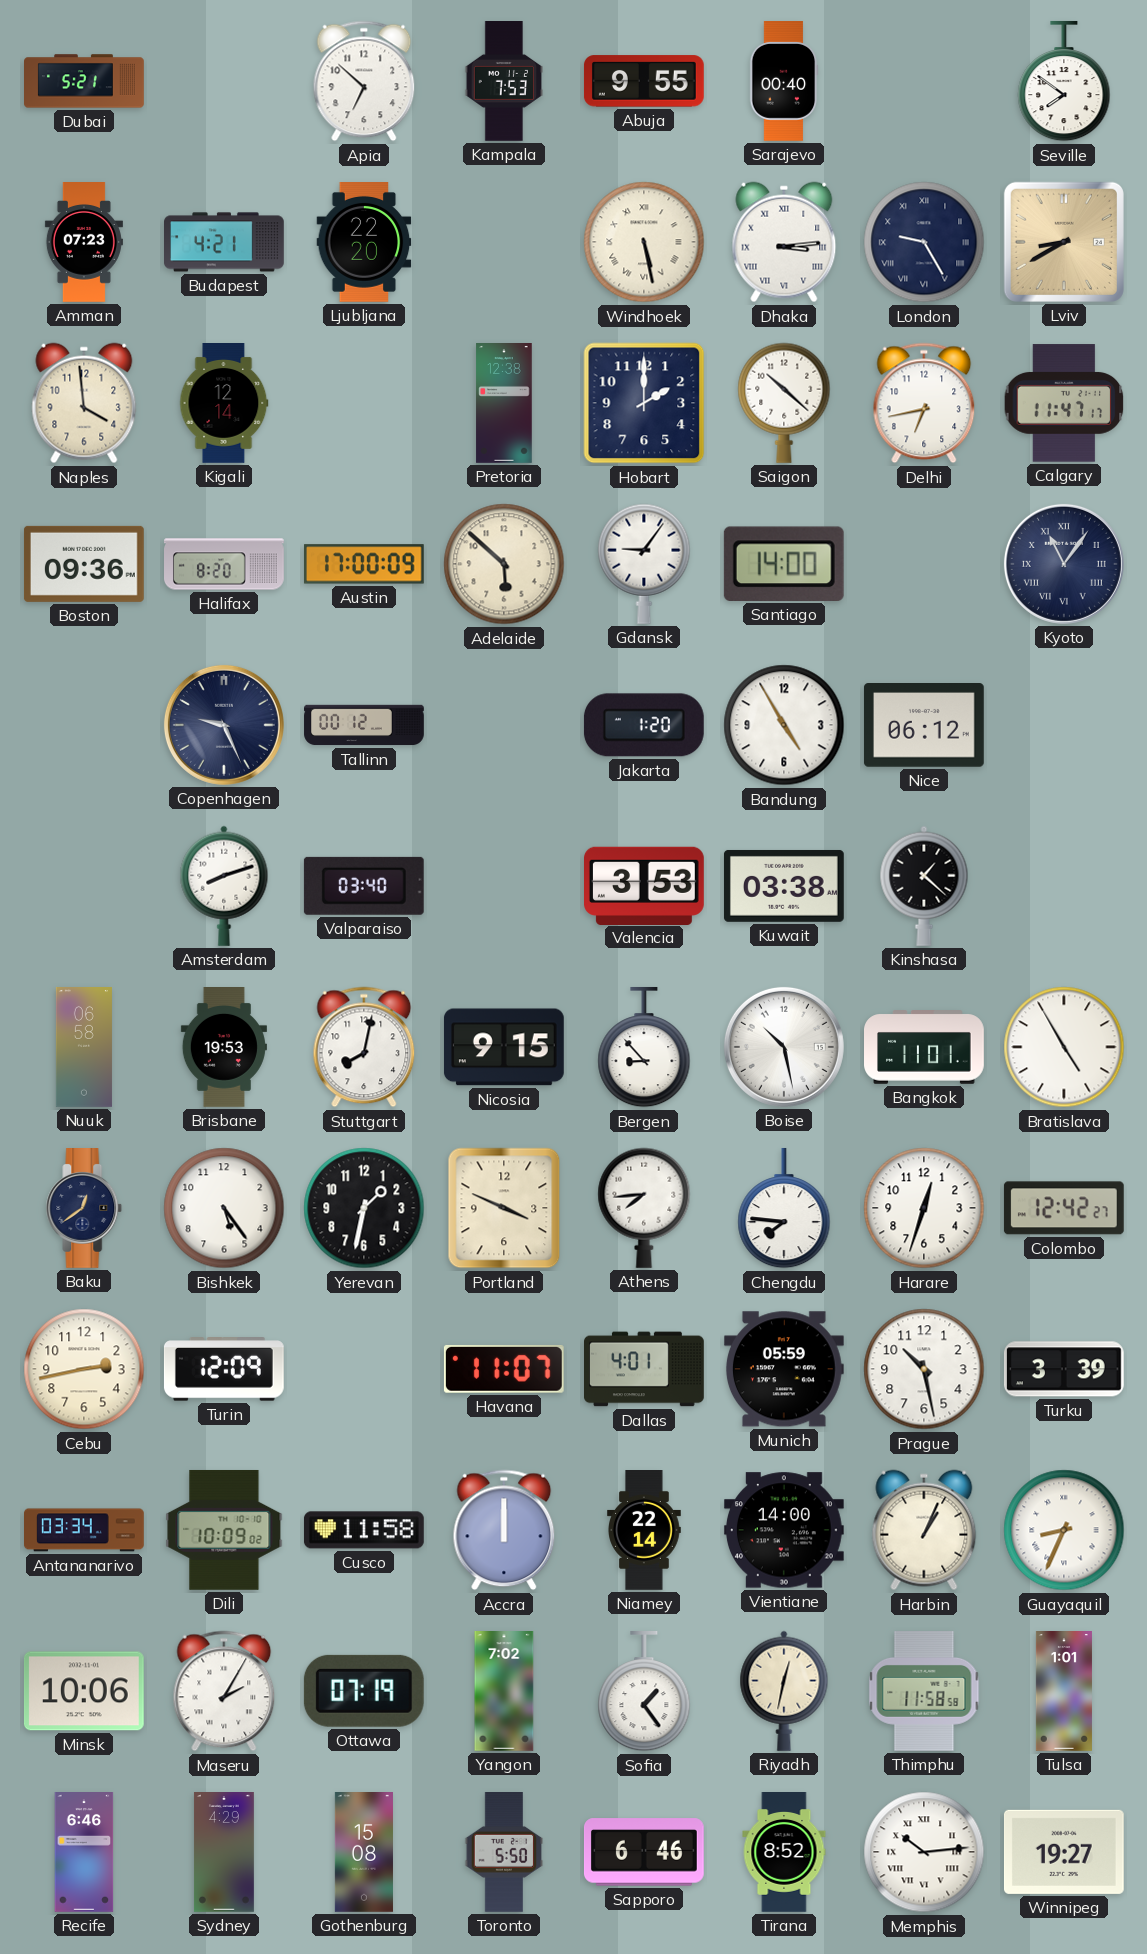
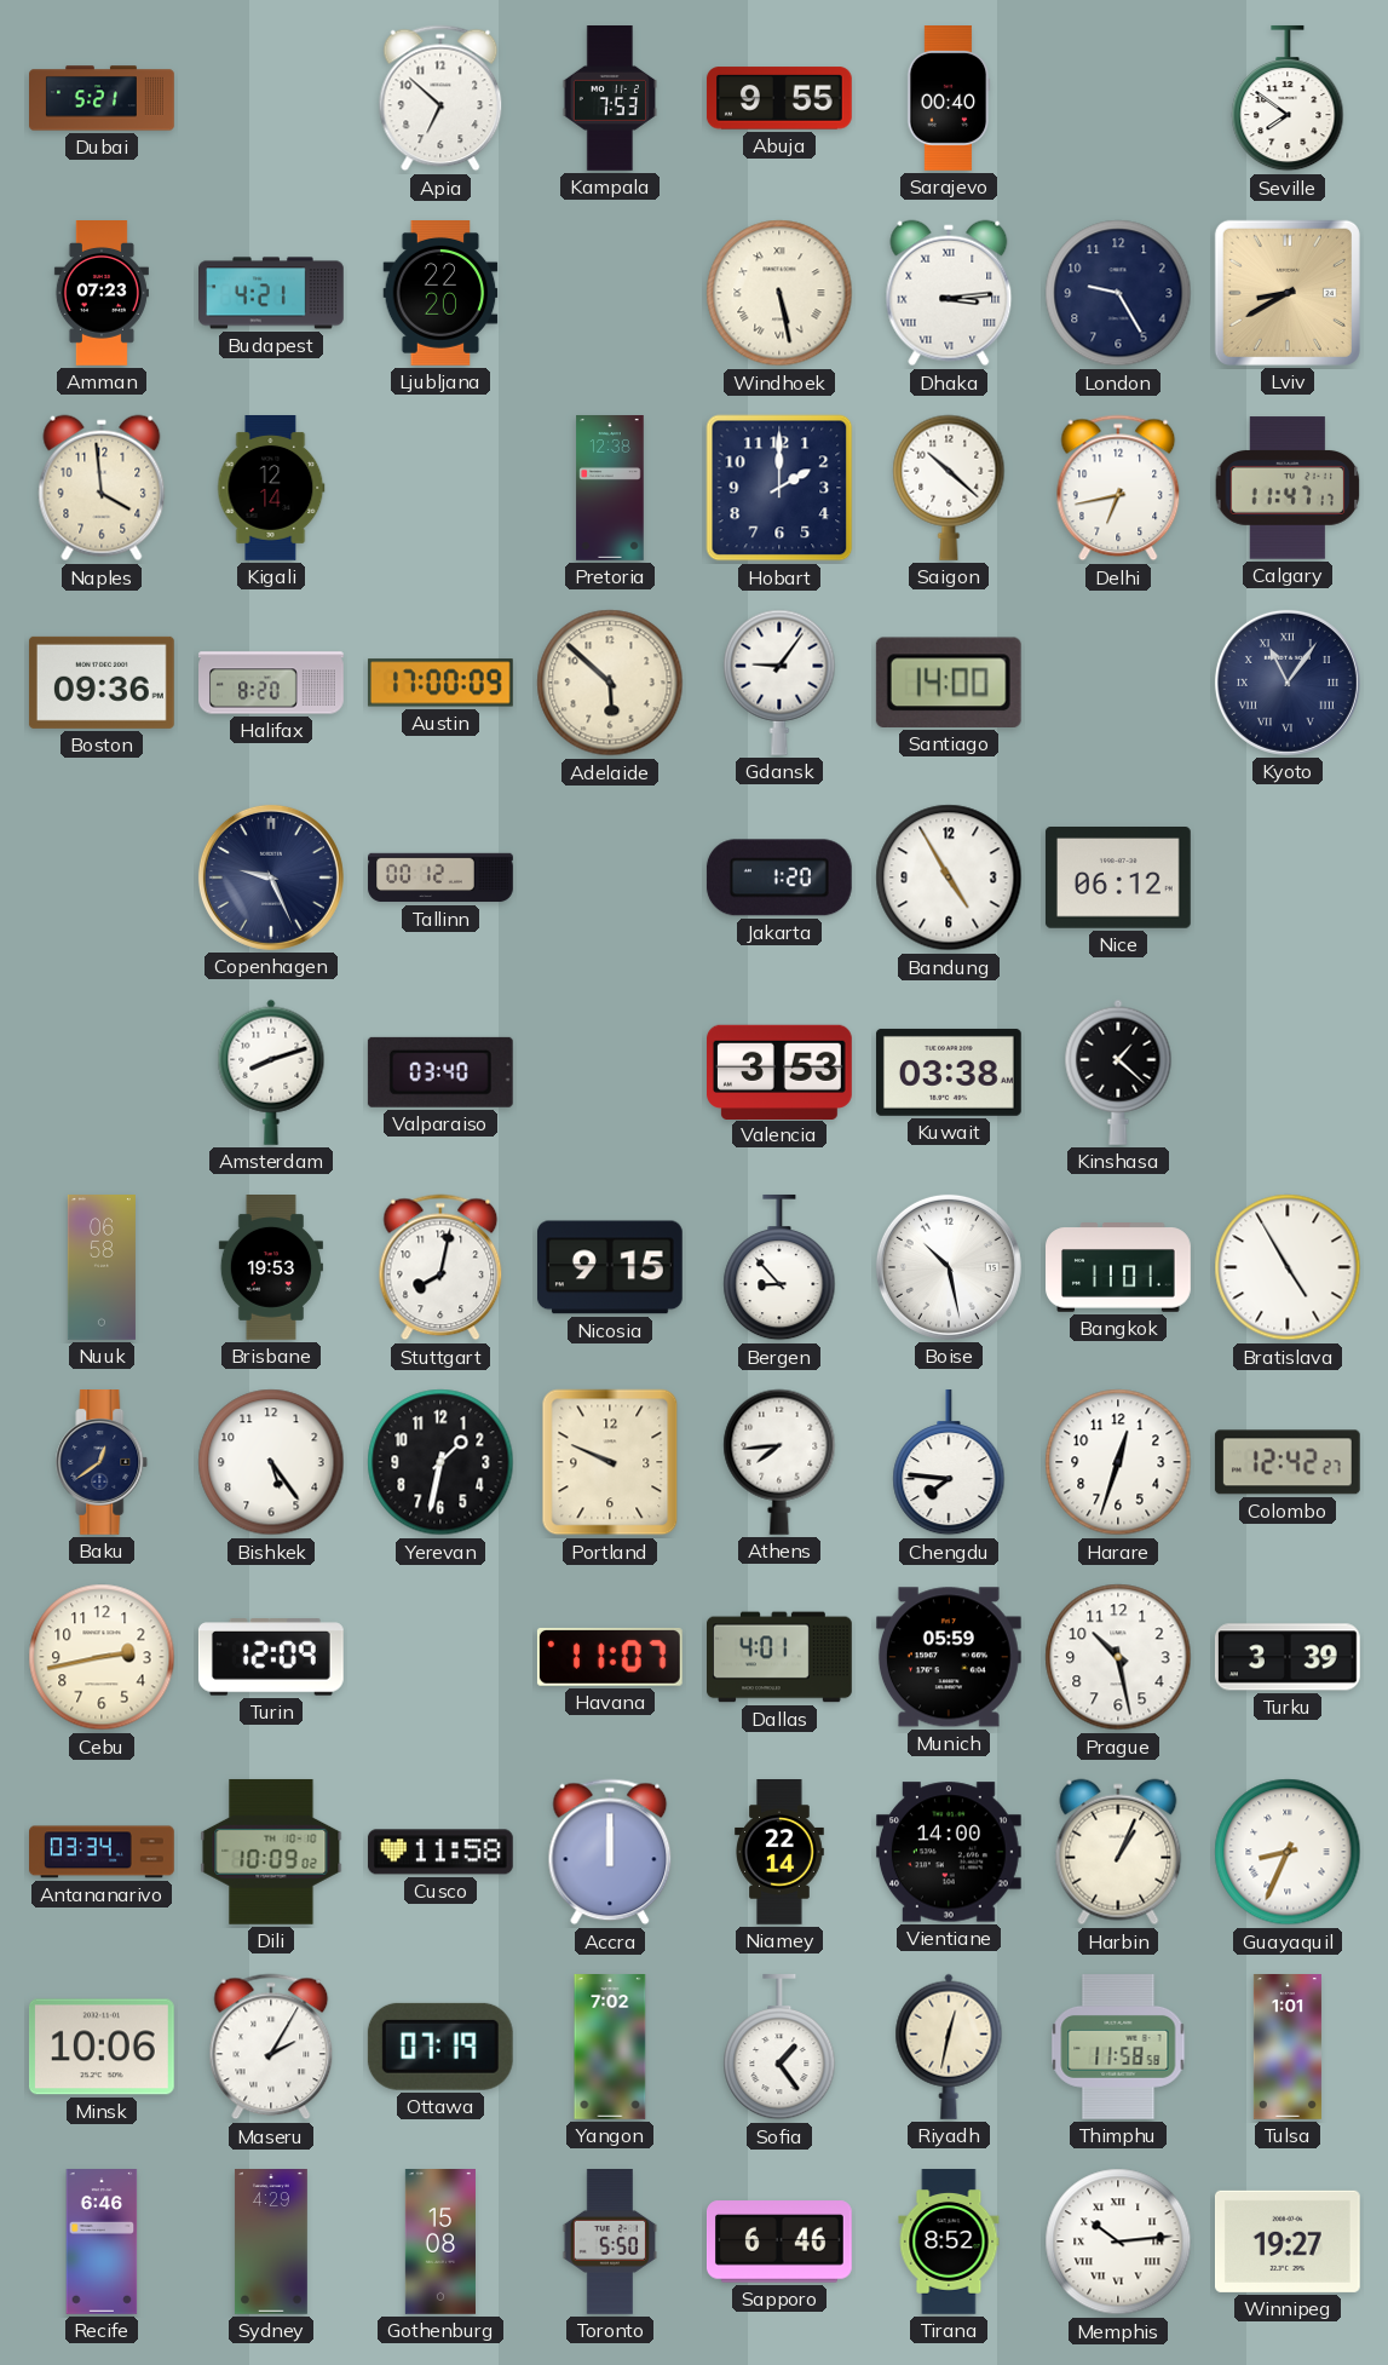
London numerals: Roman -> Arabic (1118, 293)
Portland: 3:49 -> 9:49 (610, 1462)
